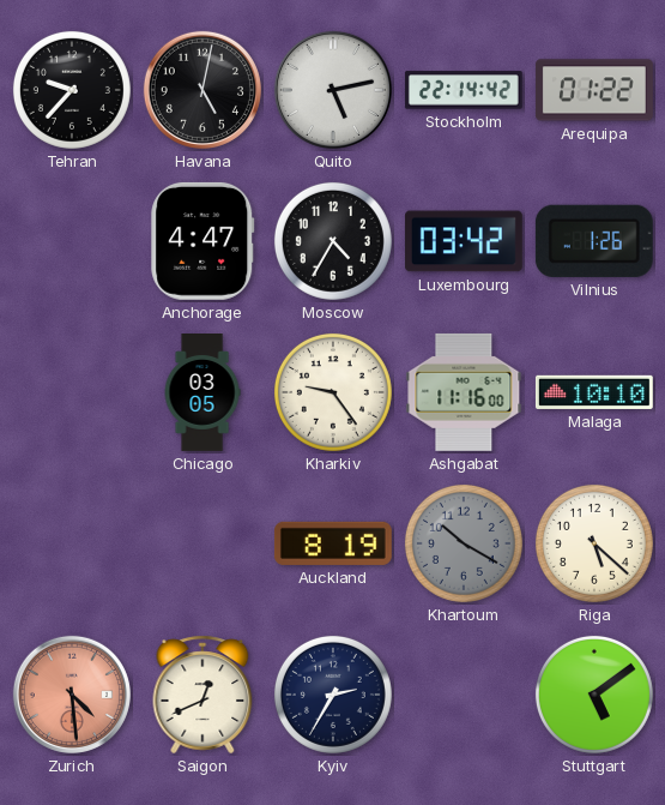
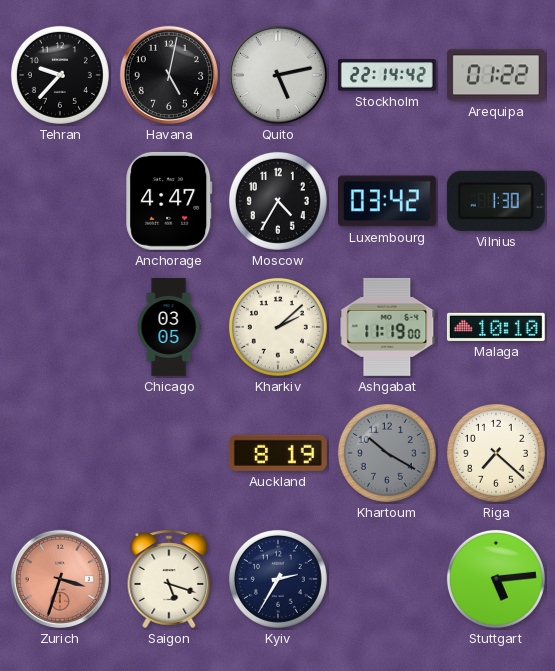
Vilnius: 1:26 -> 1:30 (496, 201)
Kharkiv: 9:24 -> 2:08 (278, 327)
Ashgabat: 11:16 -> 11:19 (387, 327)
Riga: 5:22 -> 7:22 (496, 453)
Zurich: 4:29 -> 3:33 (60, 579)
Saigon: 12:41 -> 5:18 (169, 579)
Stuttgart: 5:09 -> 5:14 (496, 579)
